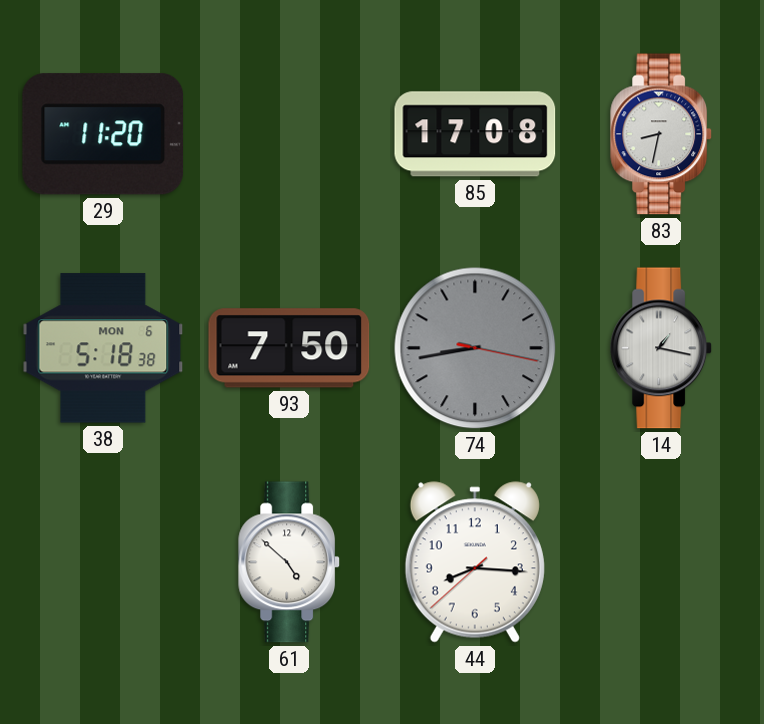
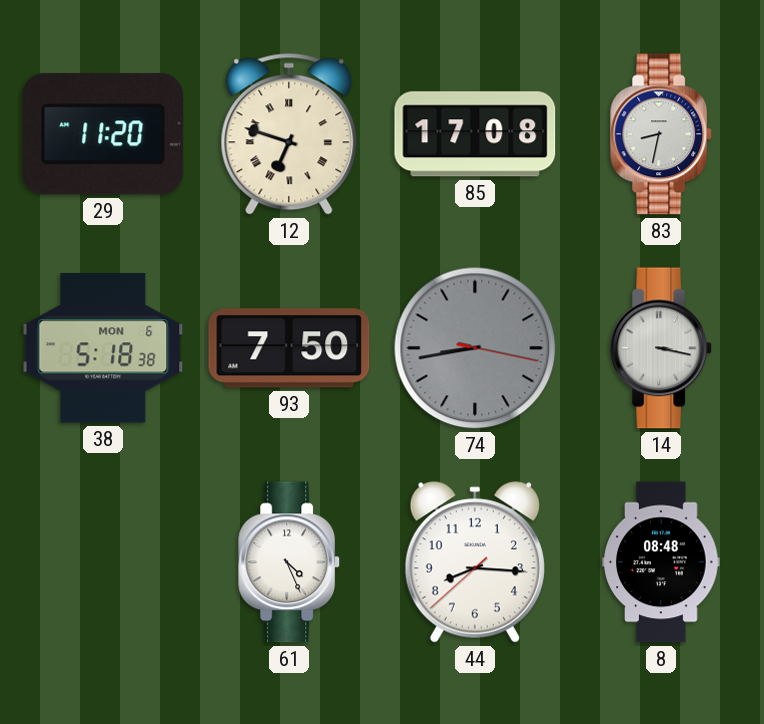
12: none -> 6:48 (289, 134)
14: 1:17 -> 3:17 (662, 348)
61: 4:52 -> 4:26 (290, 562)
8: none -> 08:48 (661, 562)
